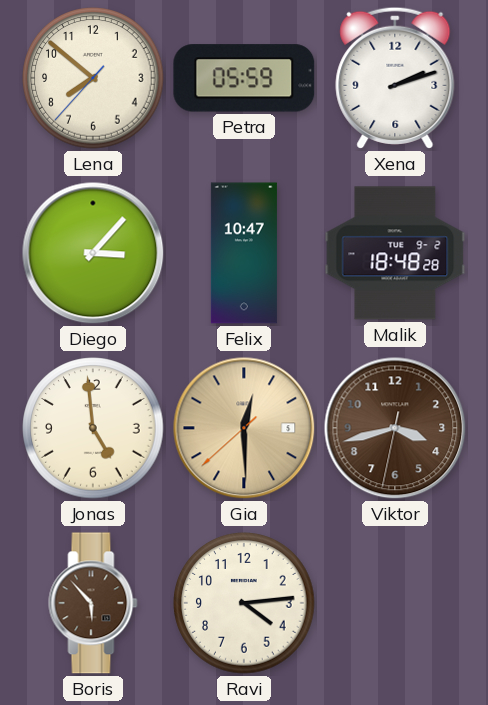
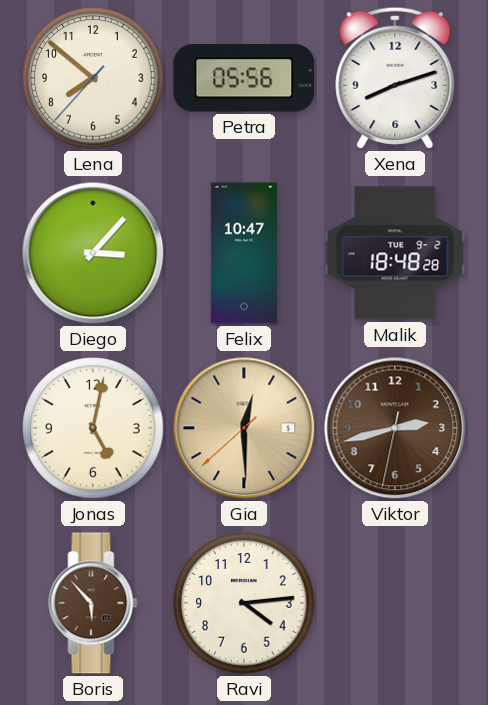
Petra: 05:59 -> 05:56 (244, 78)
Xena: 2:12 -> 8:12 (395, 78)
Jonas: 4:59 -> 5:02 (93, 428)
Viktor: 3:42 -> 2:42 (395, 428)
